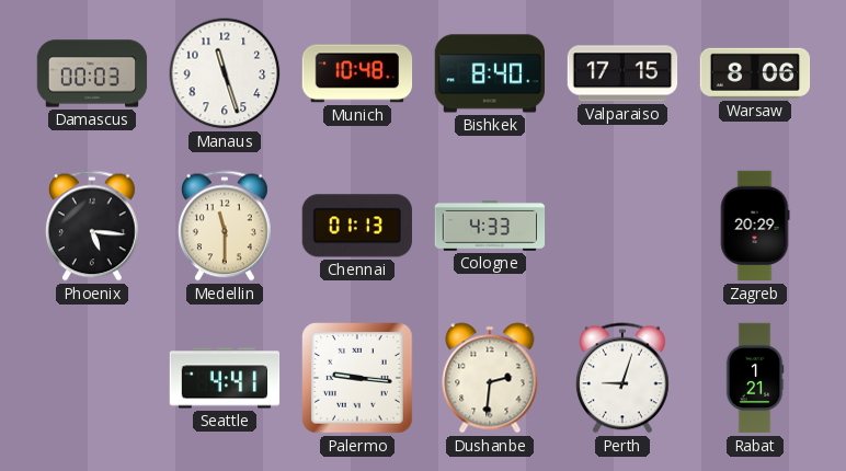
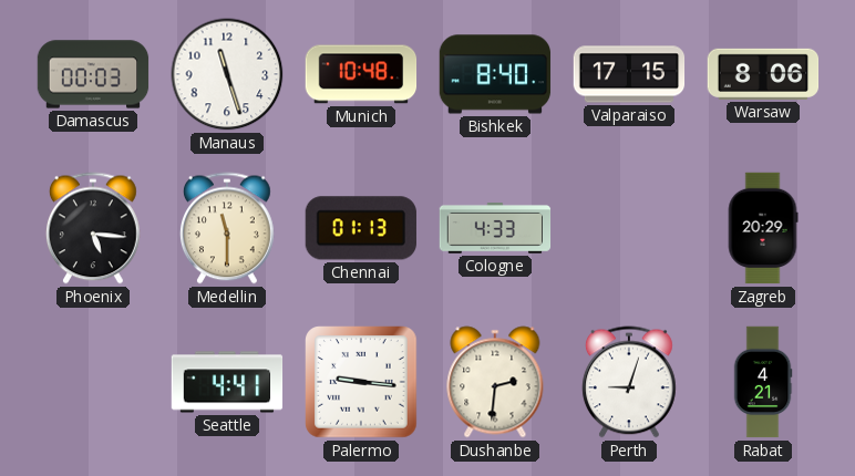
Rabat: 1:21 -> 4:21 (763, 382)
